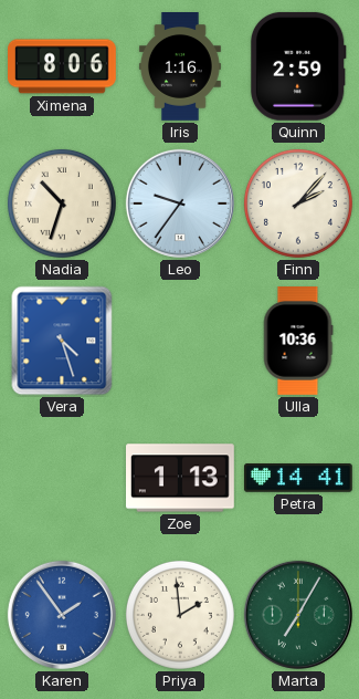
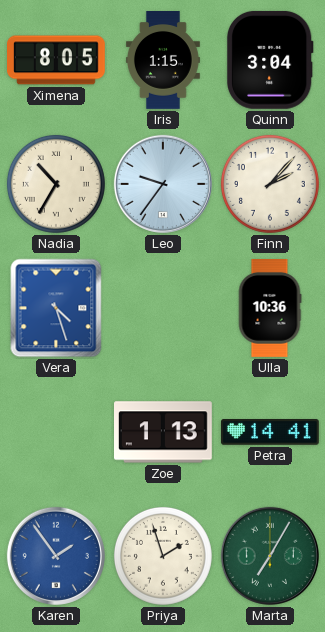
Ximena: 8:06 -> 8:05 (57, 60)
Iris: 1:16 -> 1:15 (163, 61)
Quinn: 2:59 -> 3:04 (270, 60)
Nadia: 10:33 -> 10:35 (56, 184)
Priya: 1:59 -> 1:57 (163, 556)
